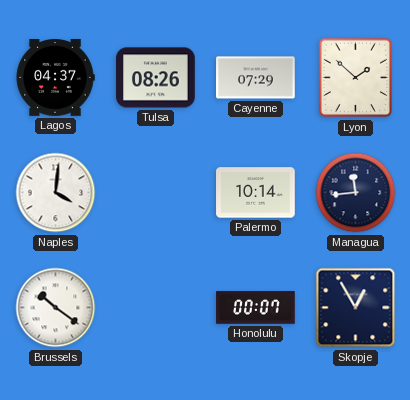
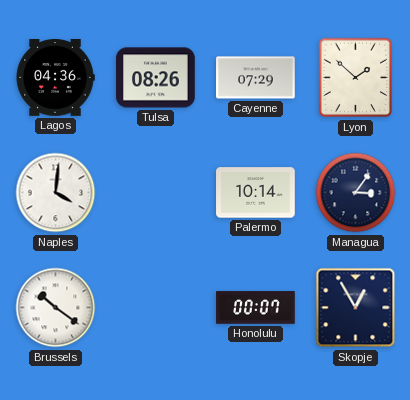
Lagos: 04:37 -> 04:36 (55, 78)
Managua: 11:44 -> 3:06 (356, 193)
